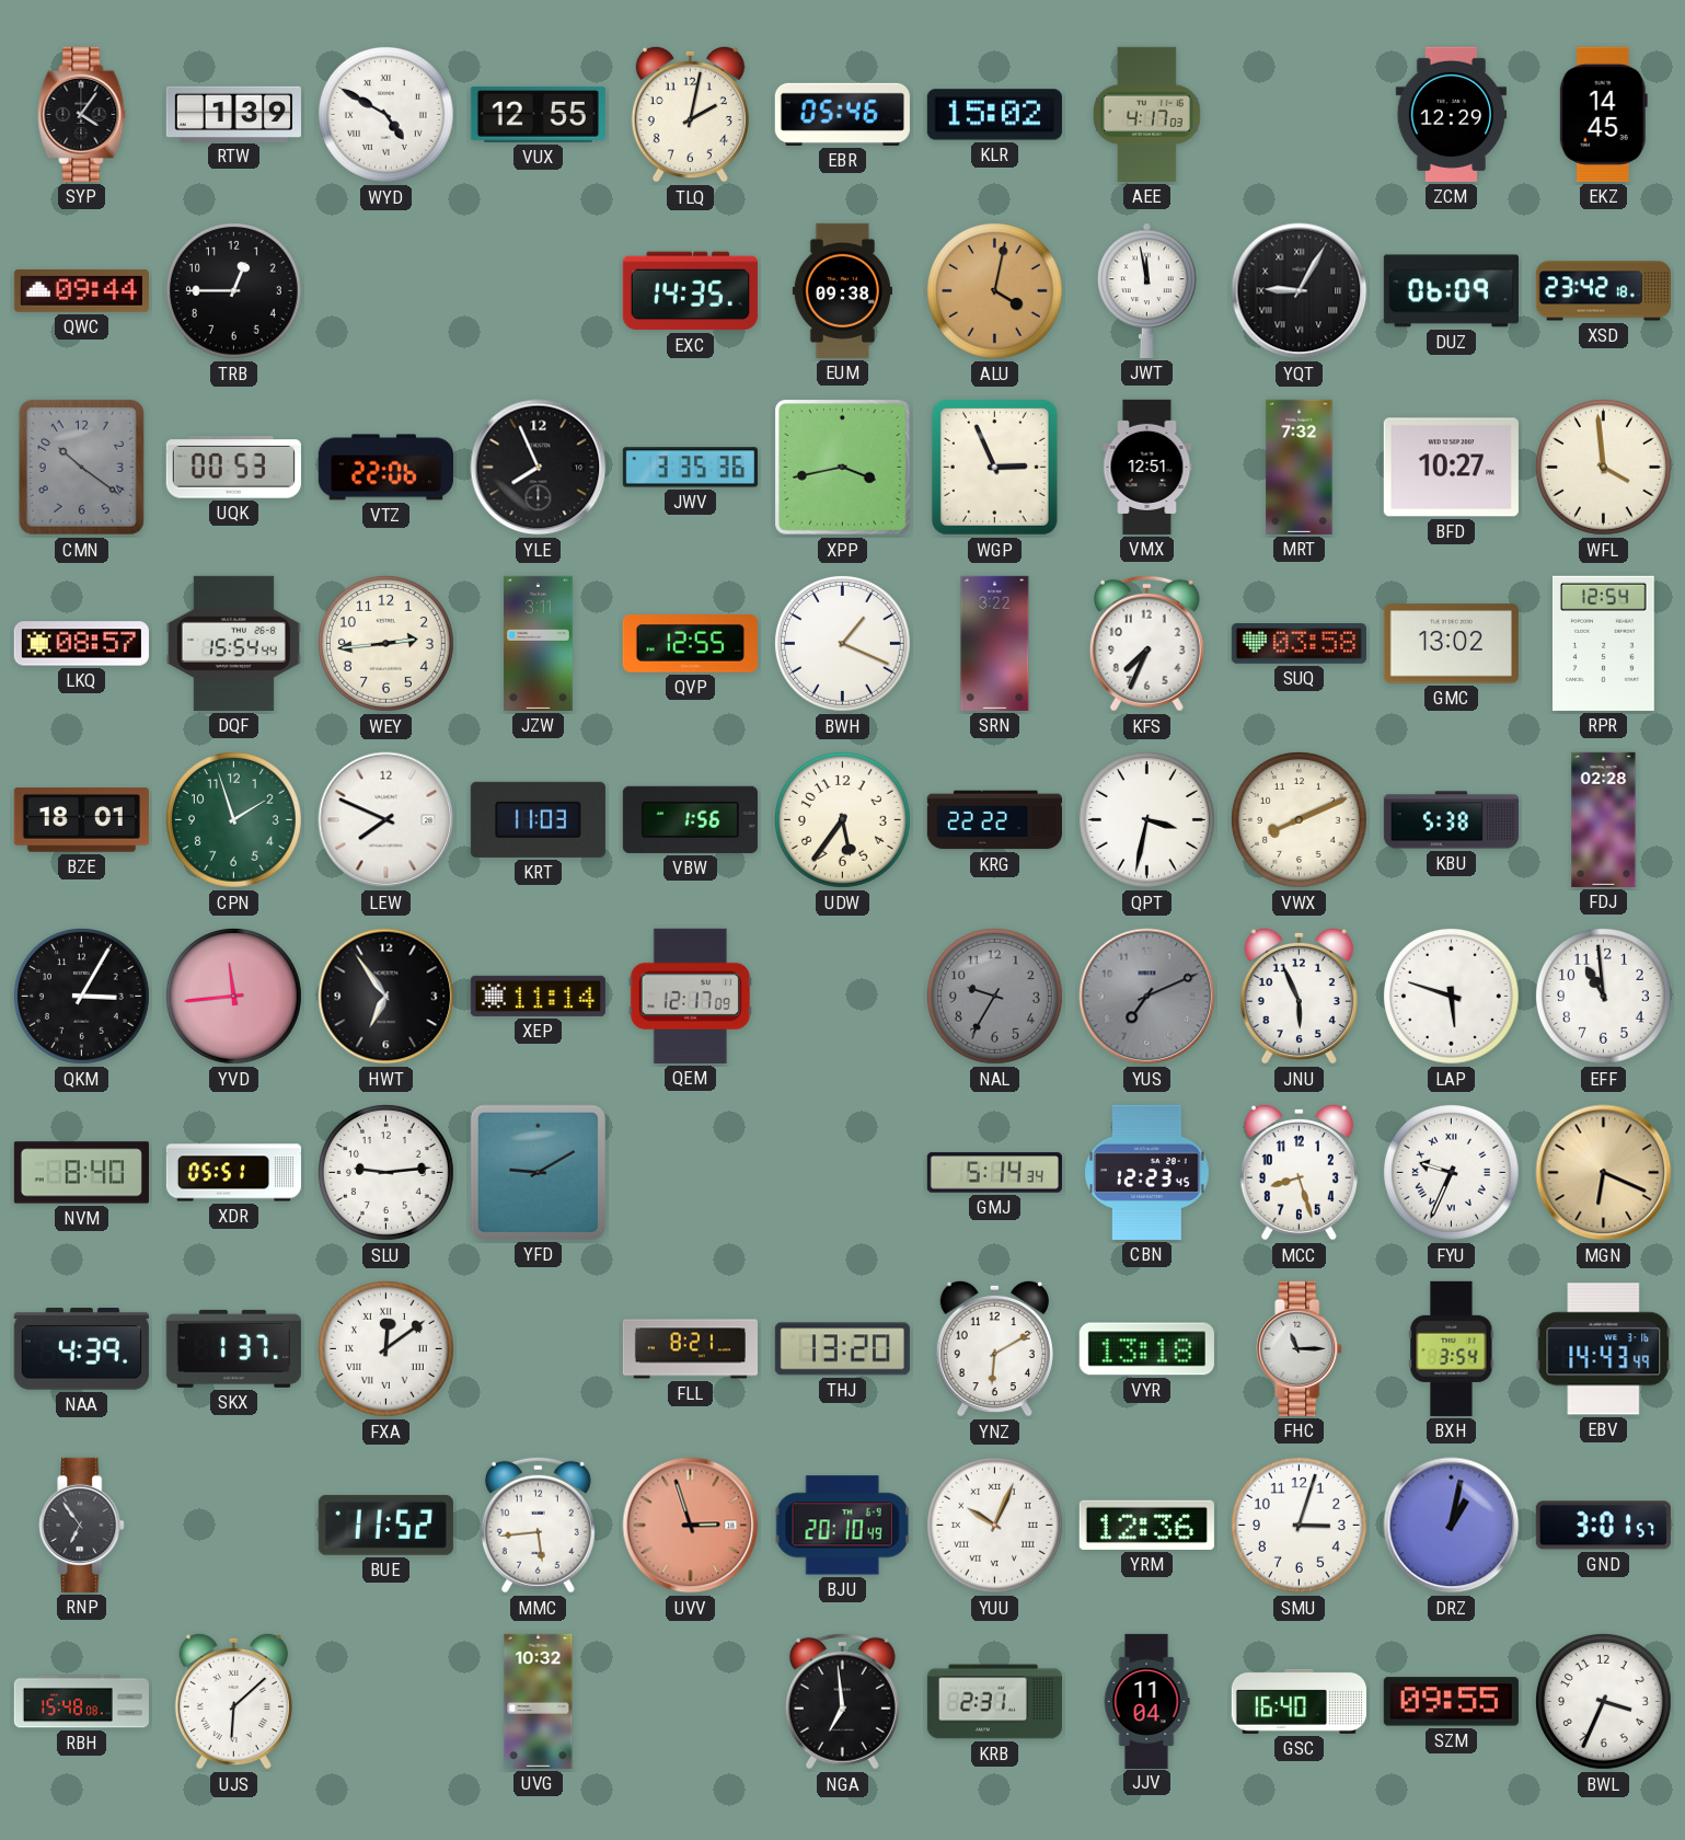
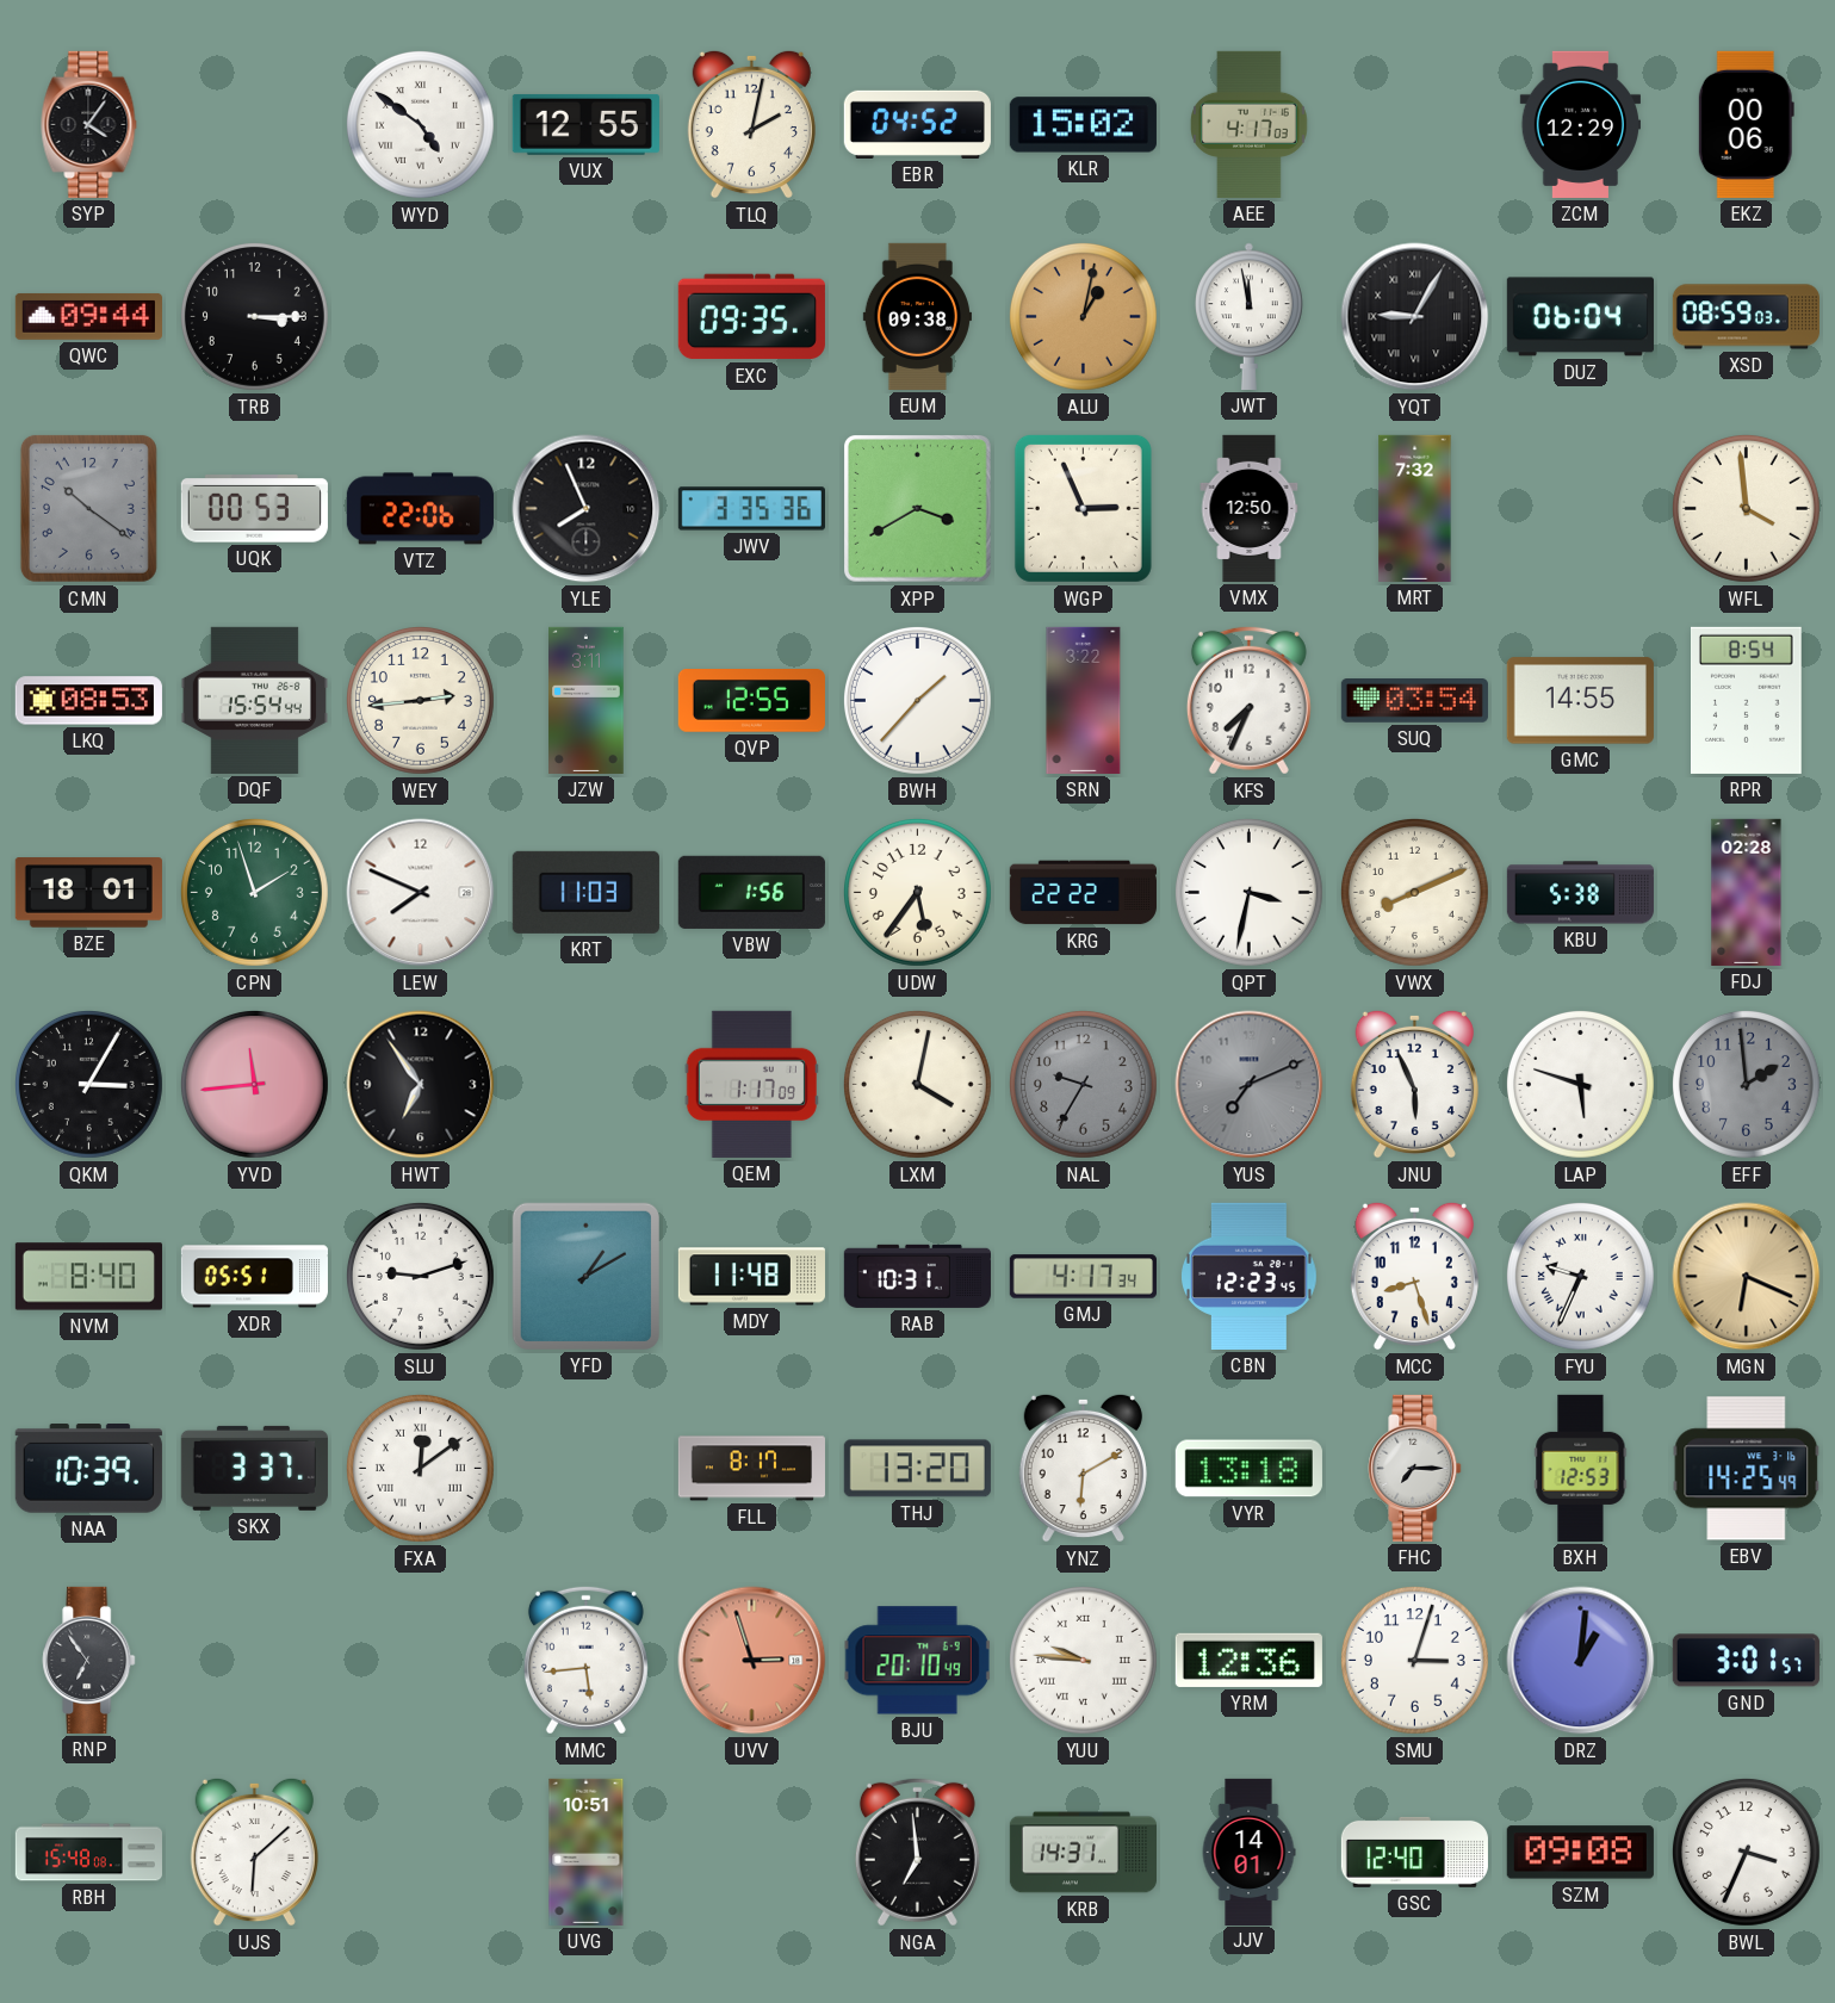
RTW: 1:39 -> none (233, 114)
WYD: 4:50 -> 4:51 (420, 124)
EBR: 05:46 -> 04:52 (917, 124)
EKZ: 14:45 -> 00:06 (1746, 124)
TRB: 12:45 -> 3:15 (254, 316)
EXC: 14:35 -> 09:35 (751, 317)
ALU: 4:02 -> 1:02 (1083, 316)
DUZ: 06:09 -> 06:04 (1580, 317)
XSD: 23:42 -> 08:59 (1746, 317)
XPP: 3:43 -> 3:40 (918, 509)
VMX: 12:51 -> 12:50 (1250, 508)
BFD: 10:27 -> none (1451, 468)
LKQ: 08:57 -> 08:53 (88, 701)
BWH: 1:19 -> 1:37 (917, 700)
SUQ: 03:58 -> 03:54 (1414, 701)
GMC: 13:02 -> 14:55 (1580, 701)
RPR: 12:54 -> 8:54 (1747, 700)
XEP: 11:14 -> none (538, 996)
QEM: 12:17 -> 1:17 (751, 1084)
LXM: none -> 4:02 (917, 1084)
EFF: 10:59 -> 1:59 (1746, 1084)
EFF dial: white -> grey (1746, 1084)
SLU: 9:14 -> 9:12 (420, 1276)
YFD: 9:10 -> 1:10 (585, 1276)
MDY: none -> 11:48 (751, 1277)
RAB: none -> 10:31 (917, 1276)
GMJ: 5:14 -> 4:17 (1083, 1277)
NAA: 4:39 -> 10:39 (88, 1469)
SKX: 1:37 -> 3:37 (254, 1468)
FLL: 8:21 -> 8:17 (751, 1469)
FHC: 11:15 -> 7:15 (1415, 1468)
BXH: 3:54 -> 12:53 (1581, 1468)
EBV: 14:43 -> 14:25 (1747, 1469)
BUE: 11:52 -> none (385, 1526)
YUU: 10:04 -> 9:46 (1083, 1660)
DRZ: 1:02 -> 1:01 (1581, 1661)
UVG: 10:32 -> 10:51 (587, 1852)
KRB: 2:31 -> 14:31 (1083, 1853)
JJV: 11:04 -> 14:01 (1248, 1852)
GSC: 16:40 -> 12:40 (1414, 1852)
SZM: 09:55 -> 09:08 (1580, 1853)
